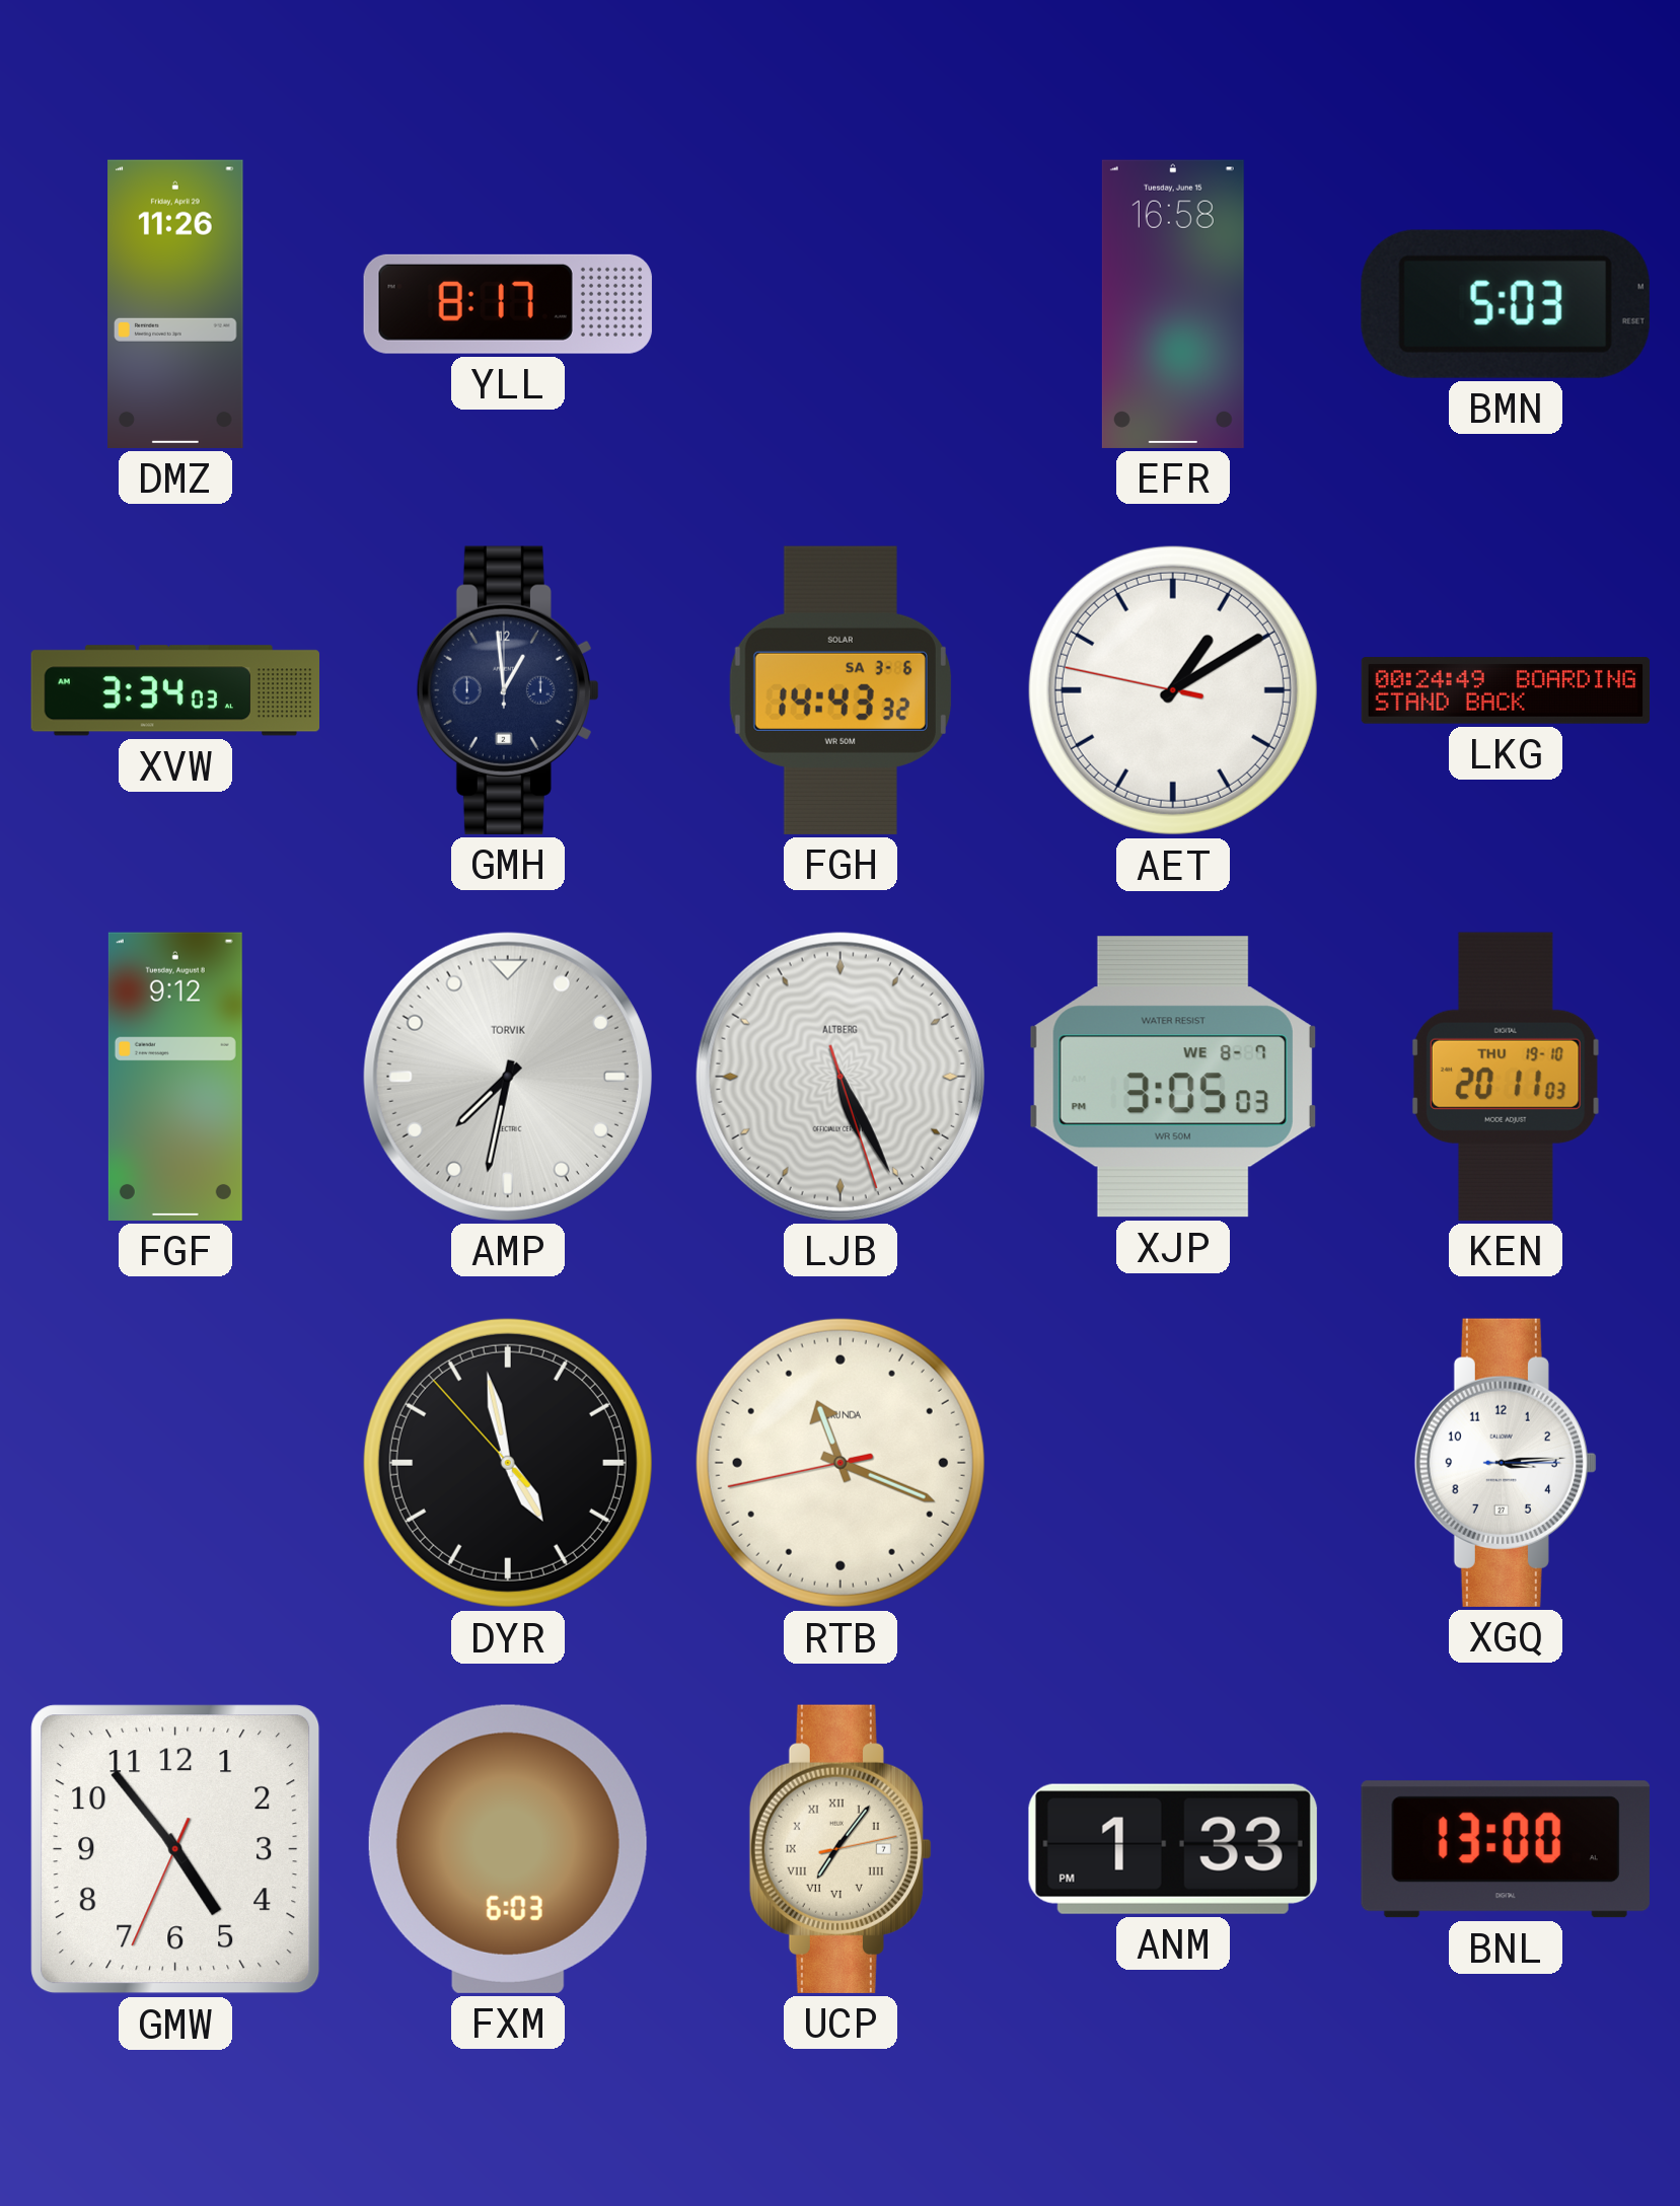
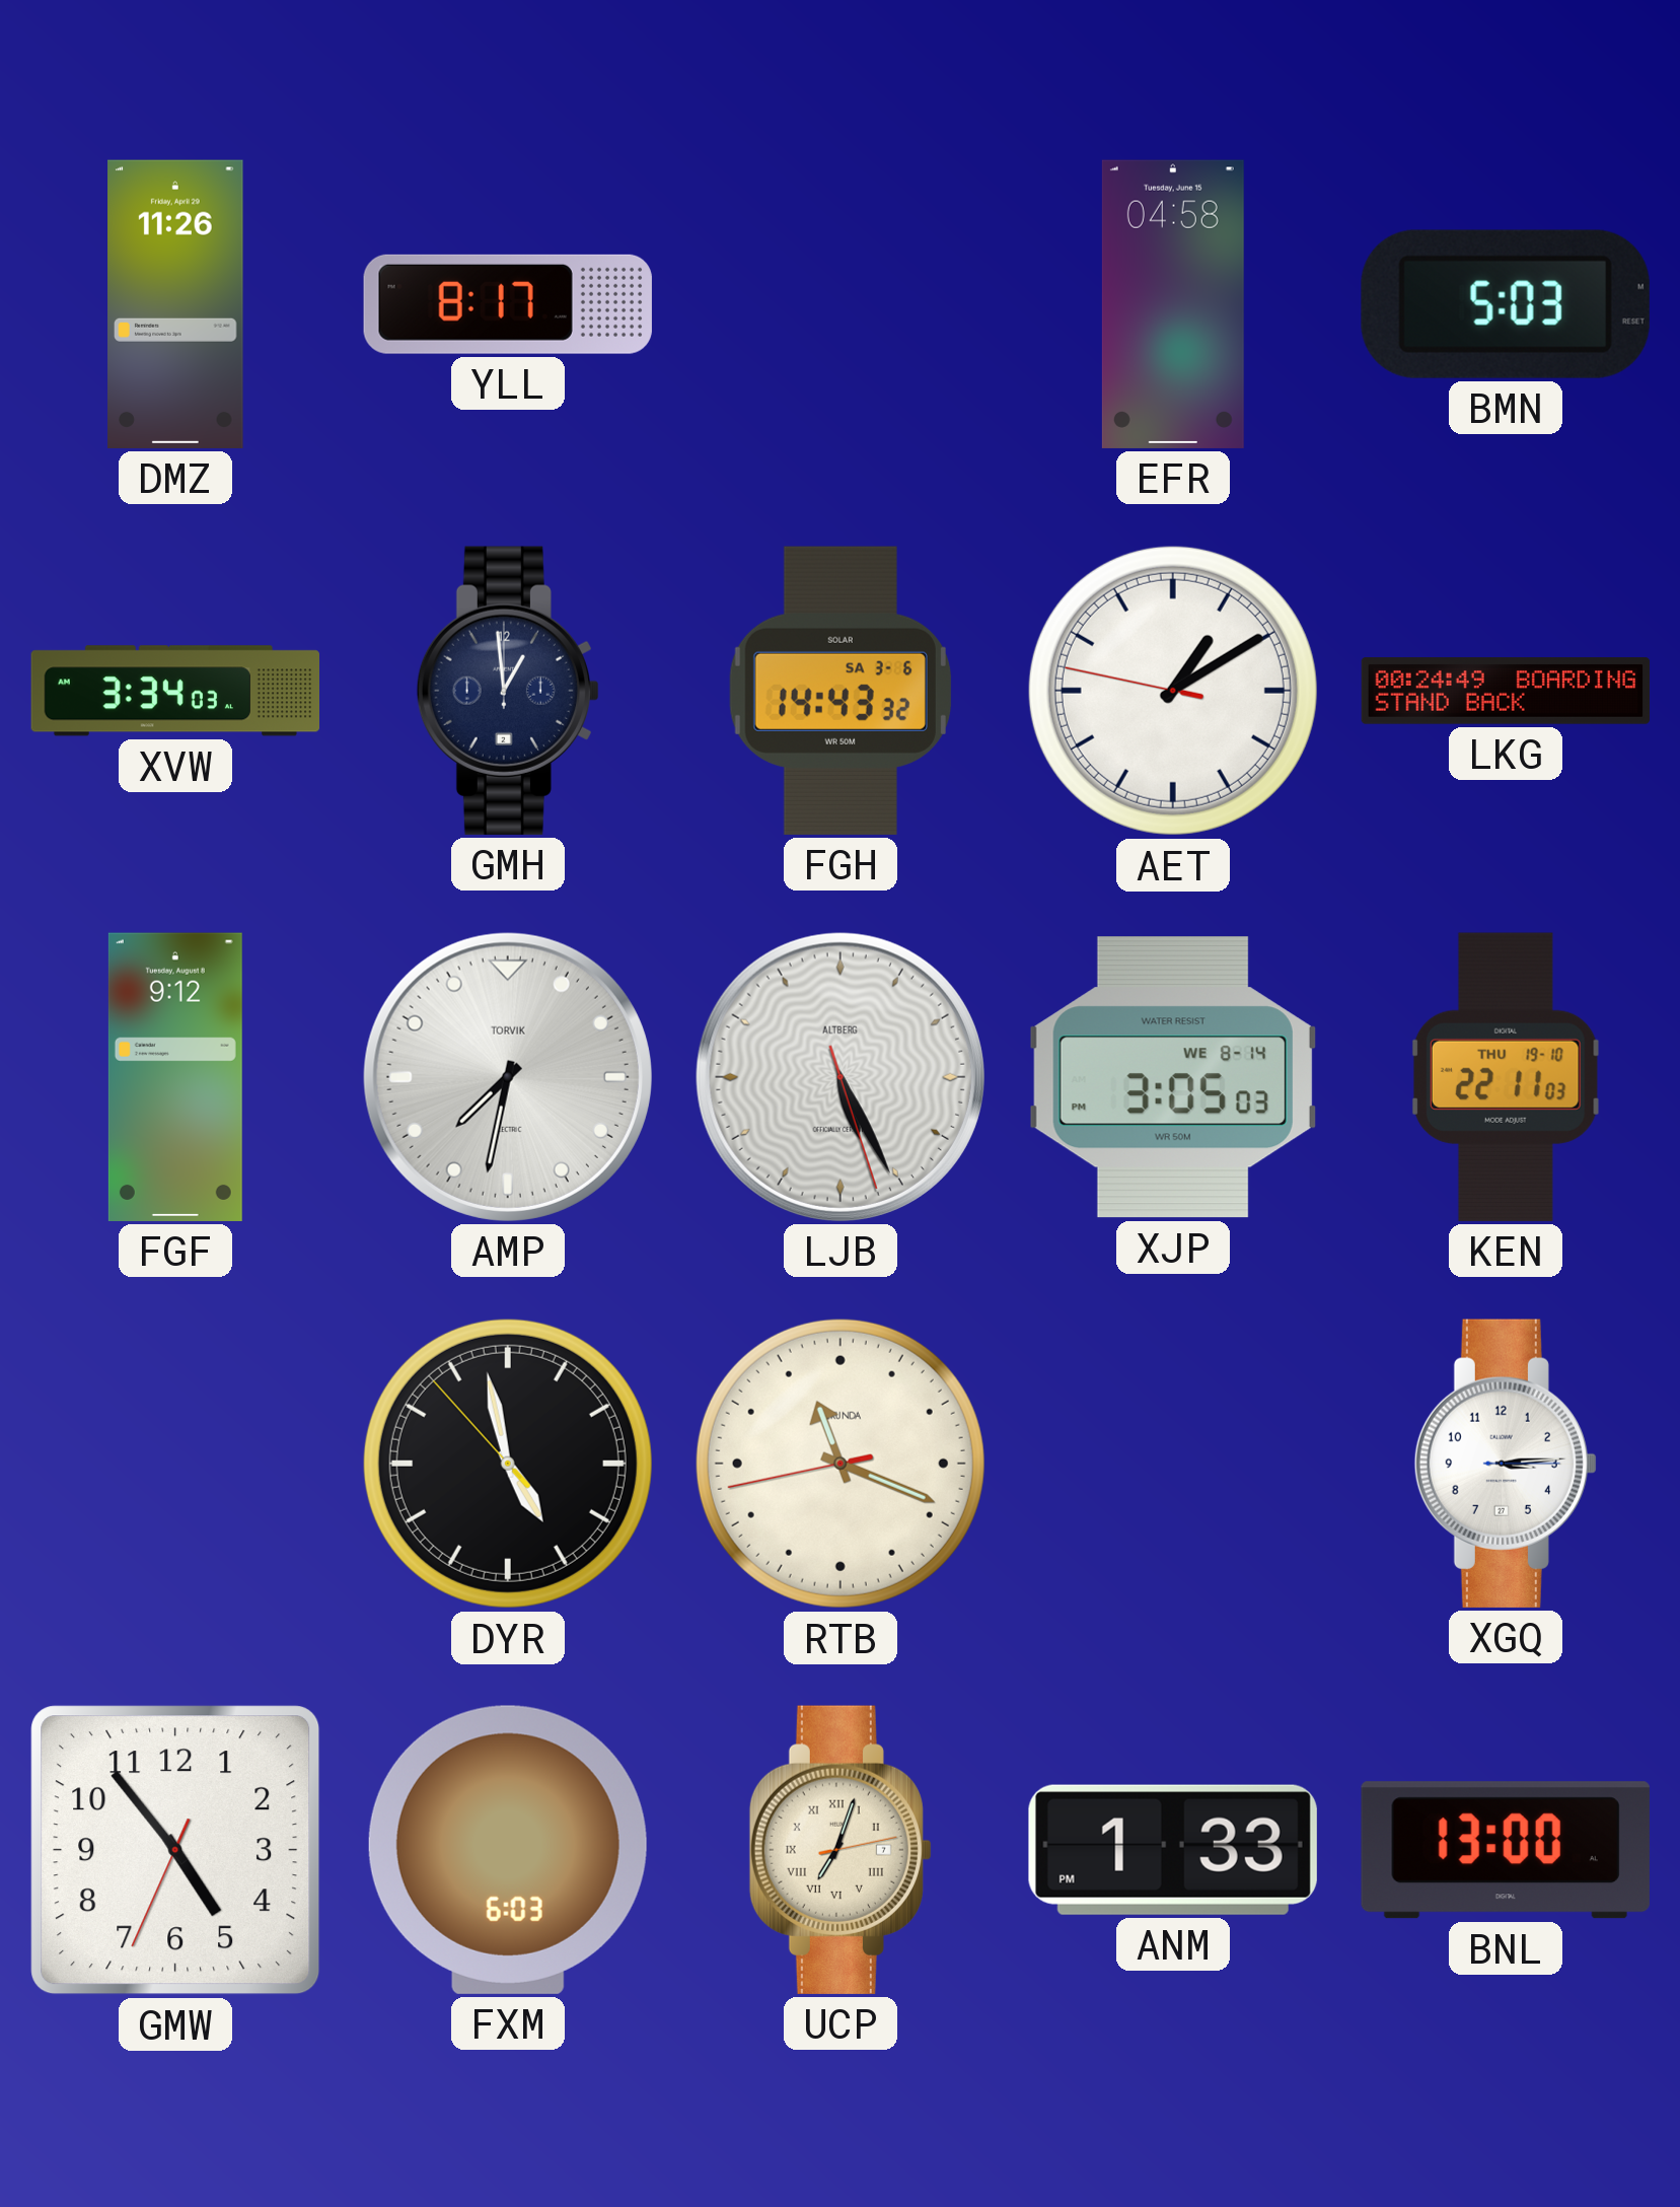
EFR: 16:58 -> 04:58 (1173, 304)
XJP date: WE 8-7 -> WE 8-14 (1173, 1077)
KEN: 20:11 -> 22:11 (1506, 1077)
UCP: 7:06 -> 7:03 (841, 1850)
